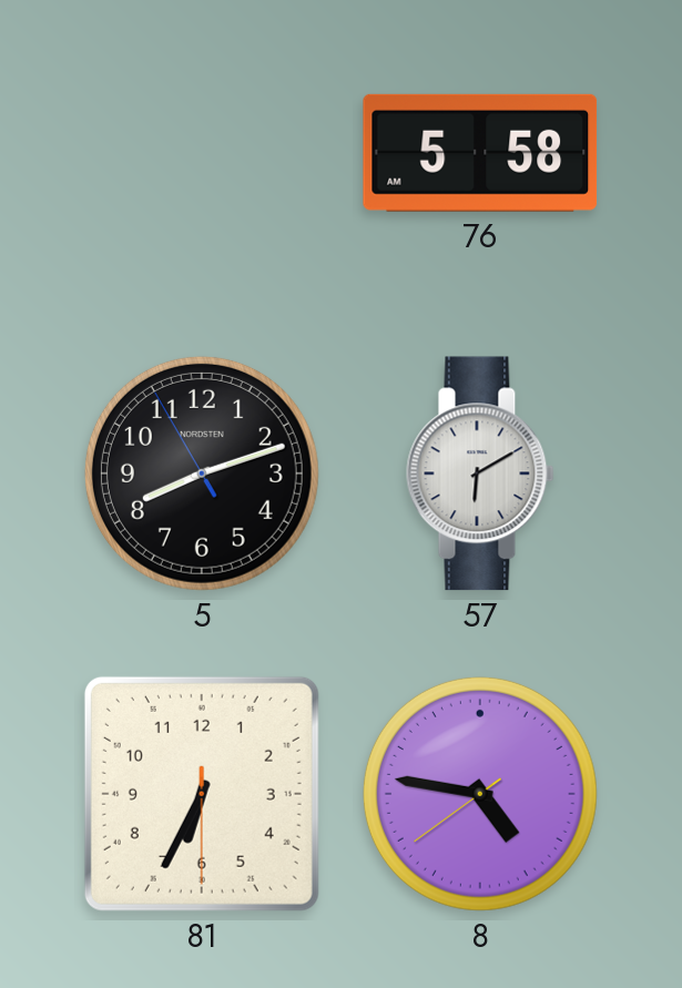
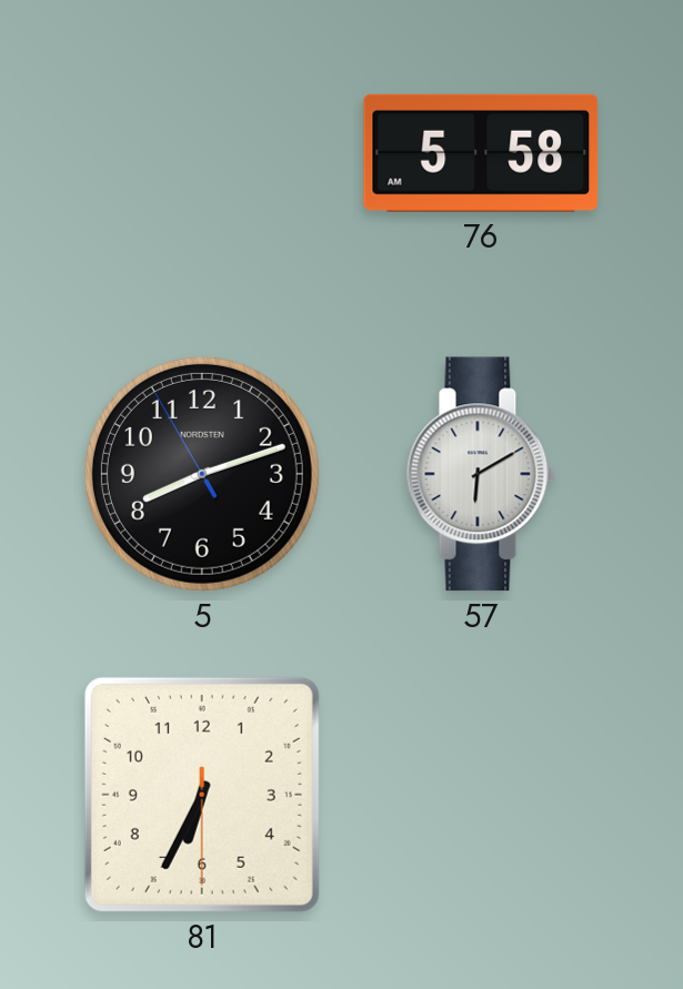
8: 4:46 -> none (480, 794)
